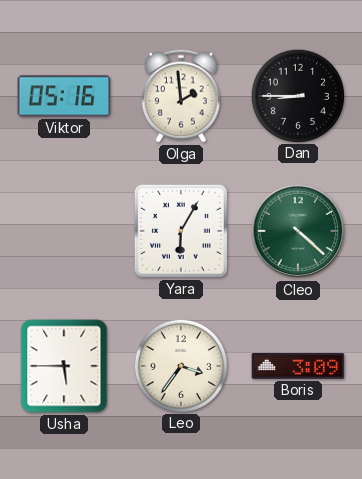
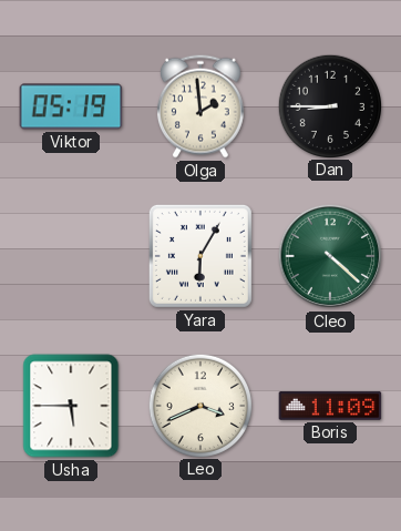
Viktor: 05:16 -> 05:19 (71, 106)
Leo: 3:36 -> 3:41 (199, 405)
Boris: 3:09 -> 11:09 (330, 406)
